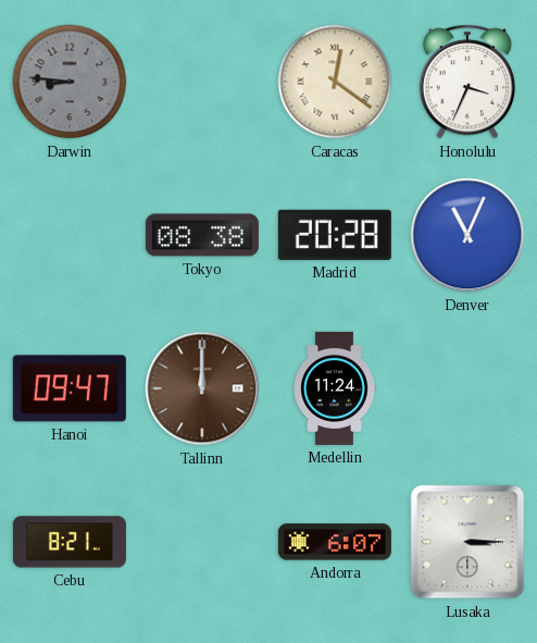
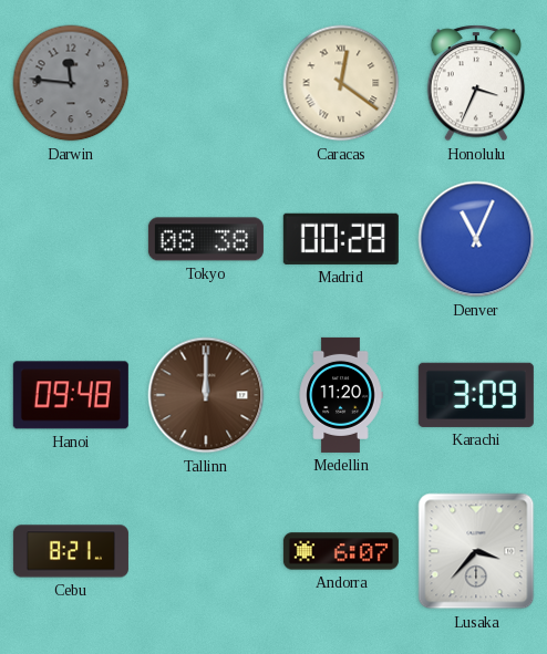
Darwin: 8:46 -> 11:46 (71, 83)
Madrid: 20:28 -> 00:28 (341, 239)
Hanoi: 09:47 -> 09:48 (71, 395)
Medellin: 11:24 -> 11:20 (341, 395)
Karachi: none -> 3:09 (476, 395)
Lusaka: 3:15 -> 3:37 (476, 551)
